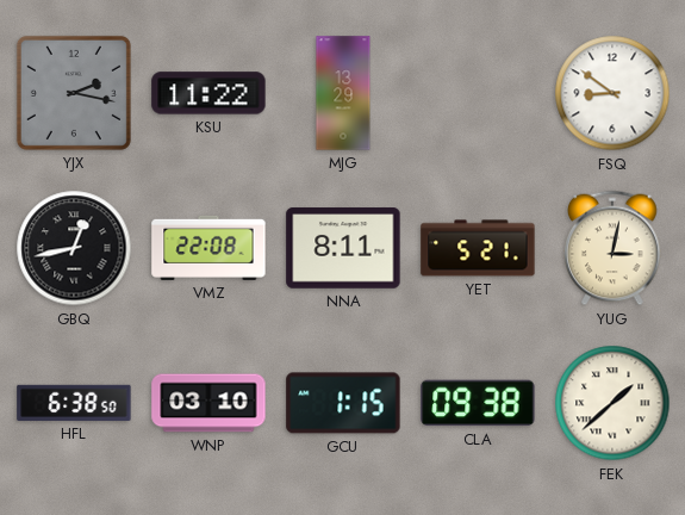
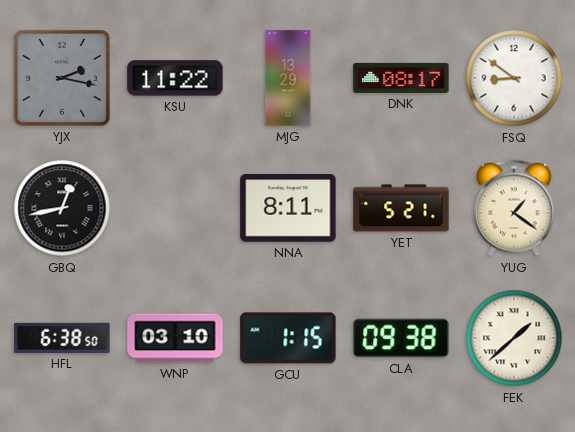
DNK: none -> 08:17 (401, 78)
VMZ: 22:08 -> none (208, 248)
YUG: 3:02 -> 1:21 (514, 208)
